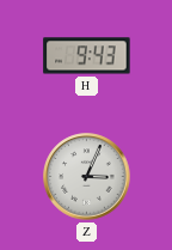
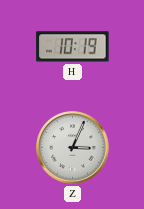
H: 9:43 -> 10:19 (73, 47)
